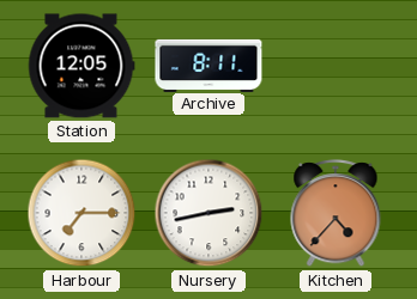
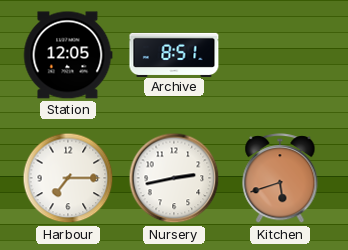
Archive: 8:11 -> 8:51 (174, 54)
Kitchen: 4:37 -> 5:42 (280, 179)
